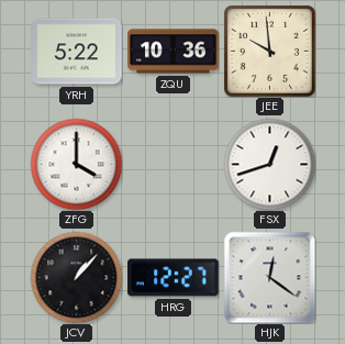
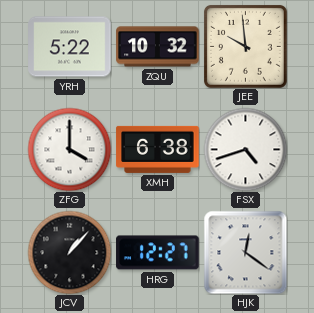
ZQU: 10:36 -> 10:32 (158, 47)
XMH: none -> 6:38 (158, 149)
FSX: 12:42 -> 4:42 (245, 149)
